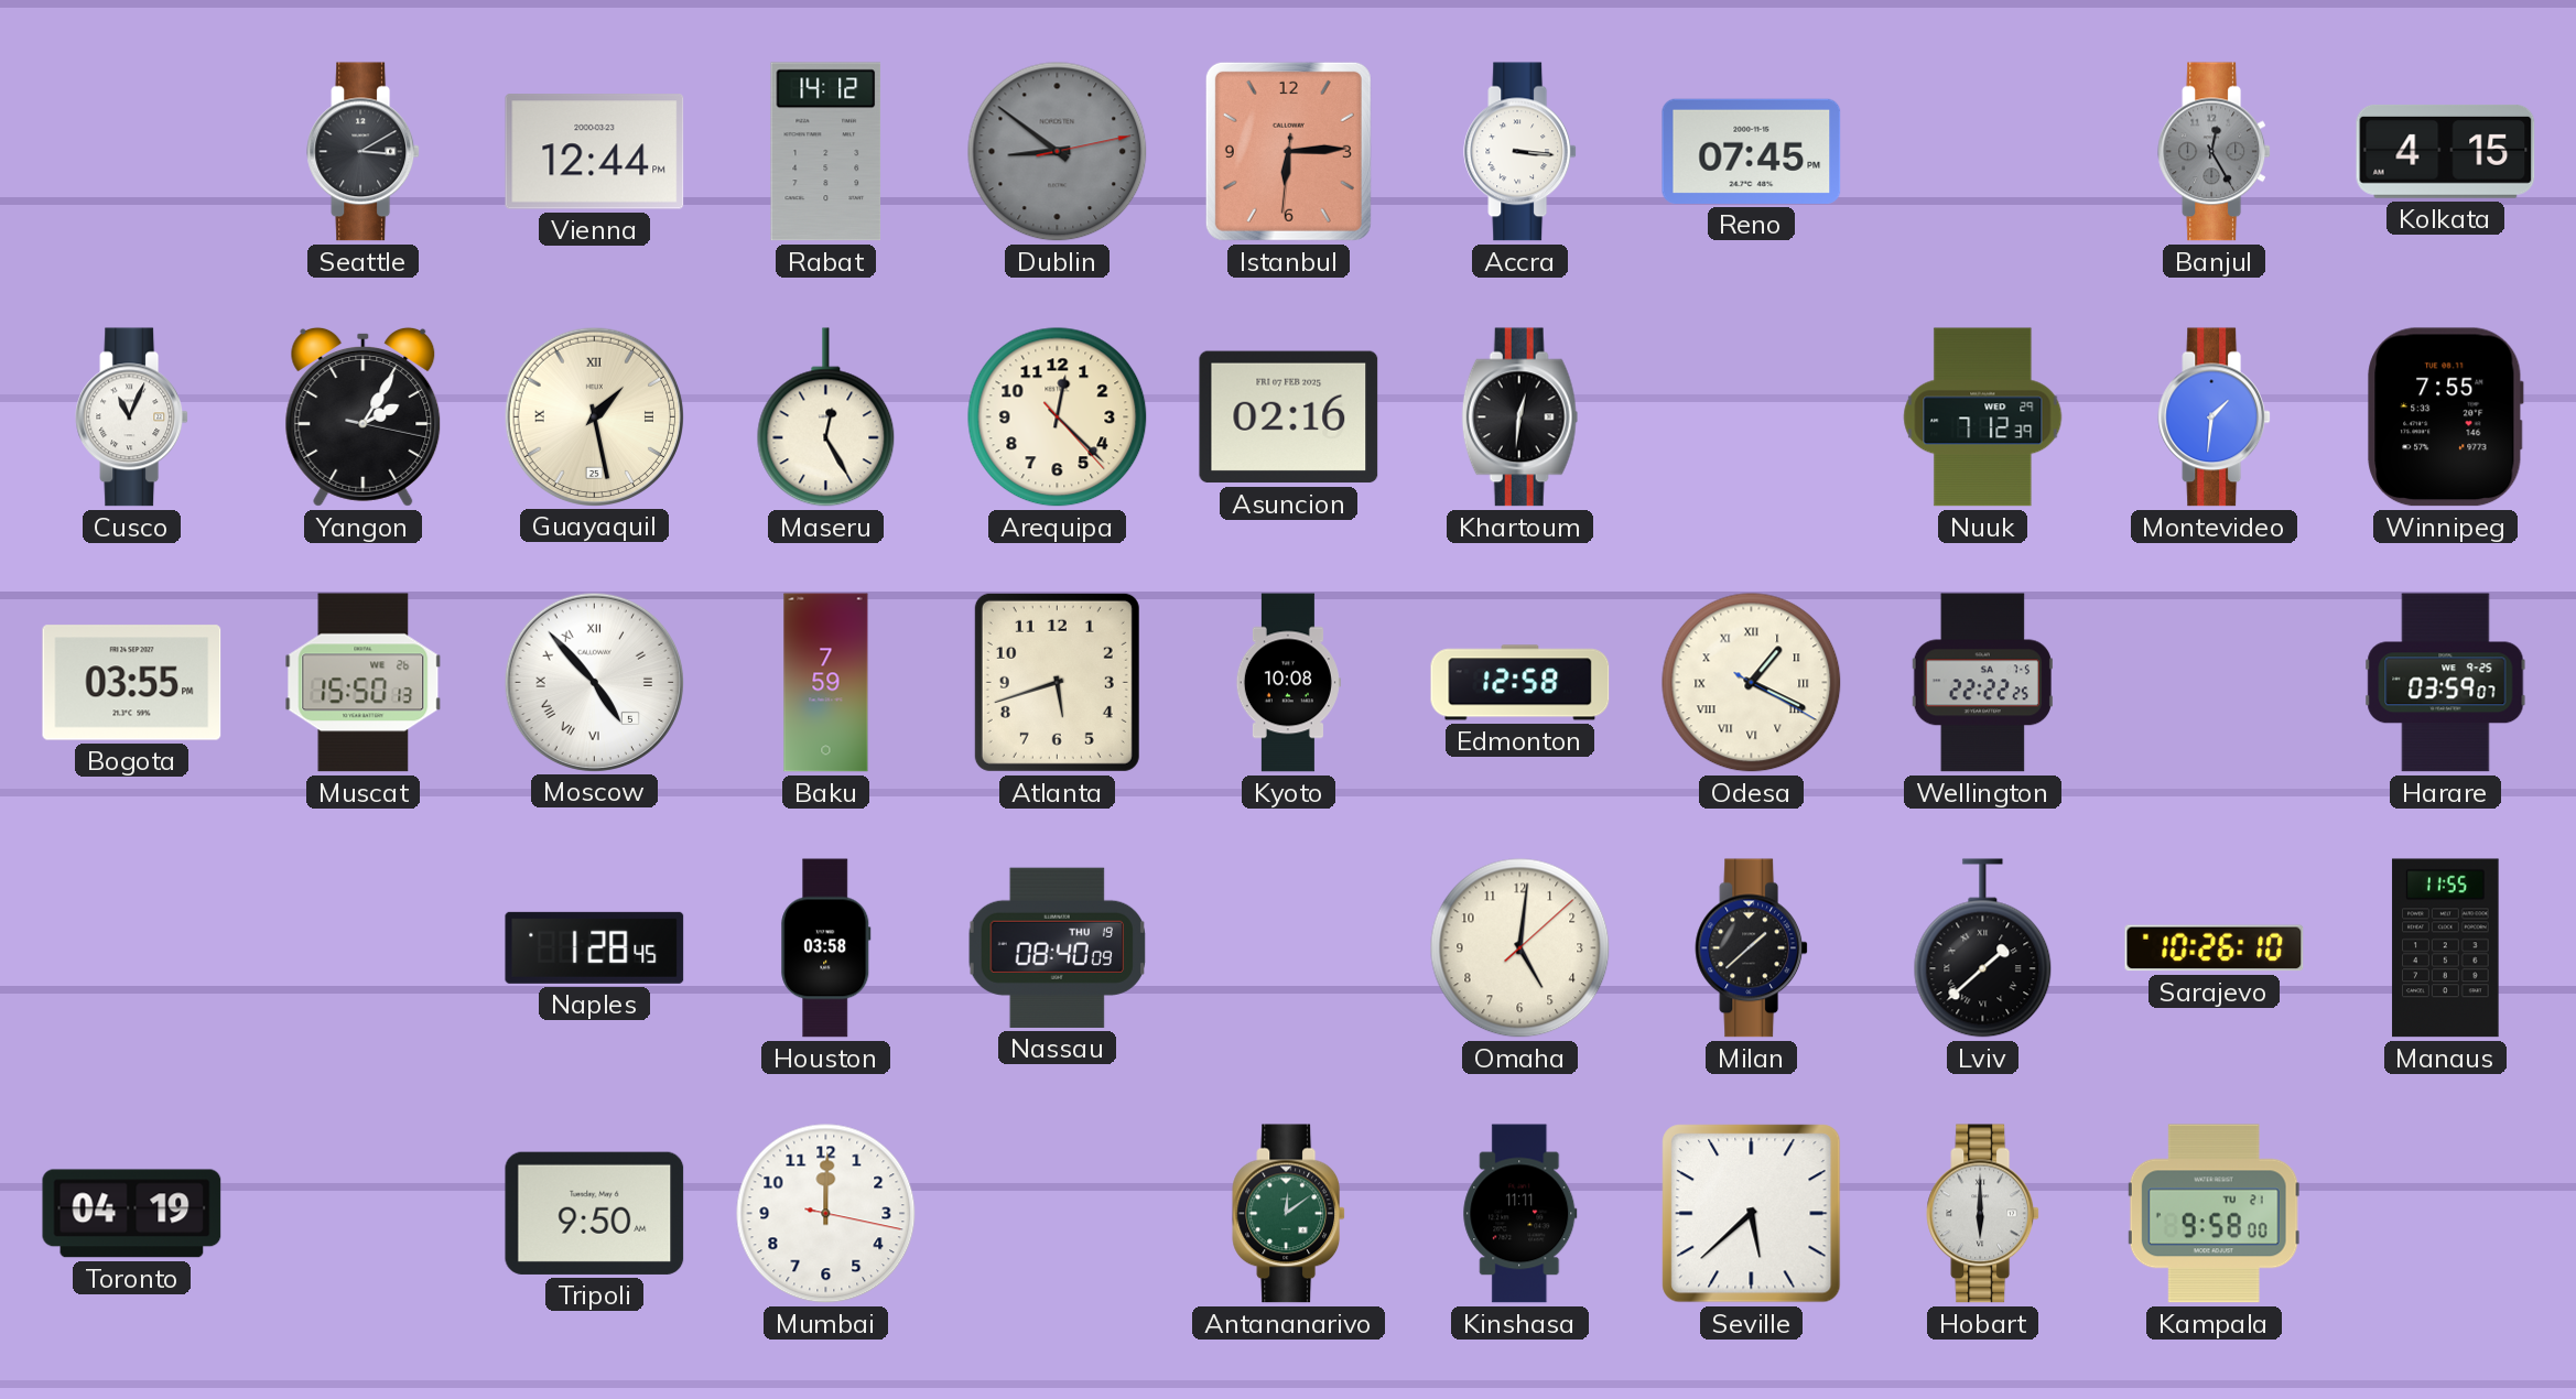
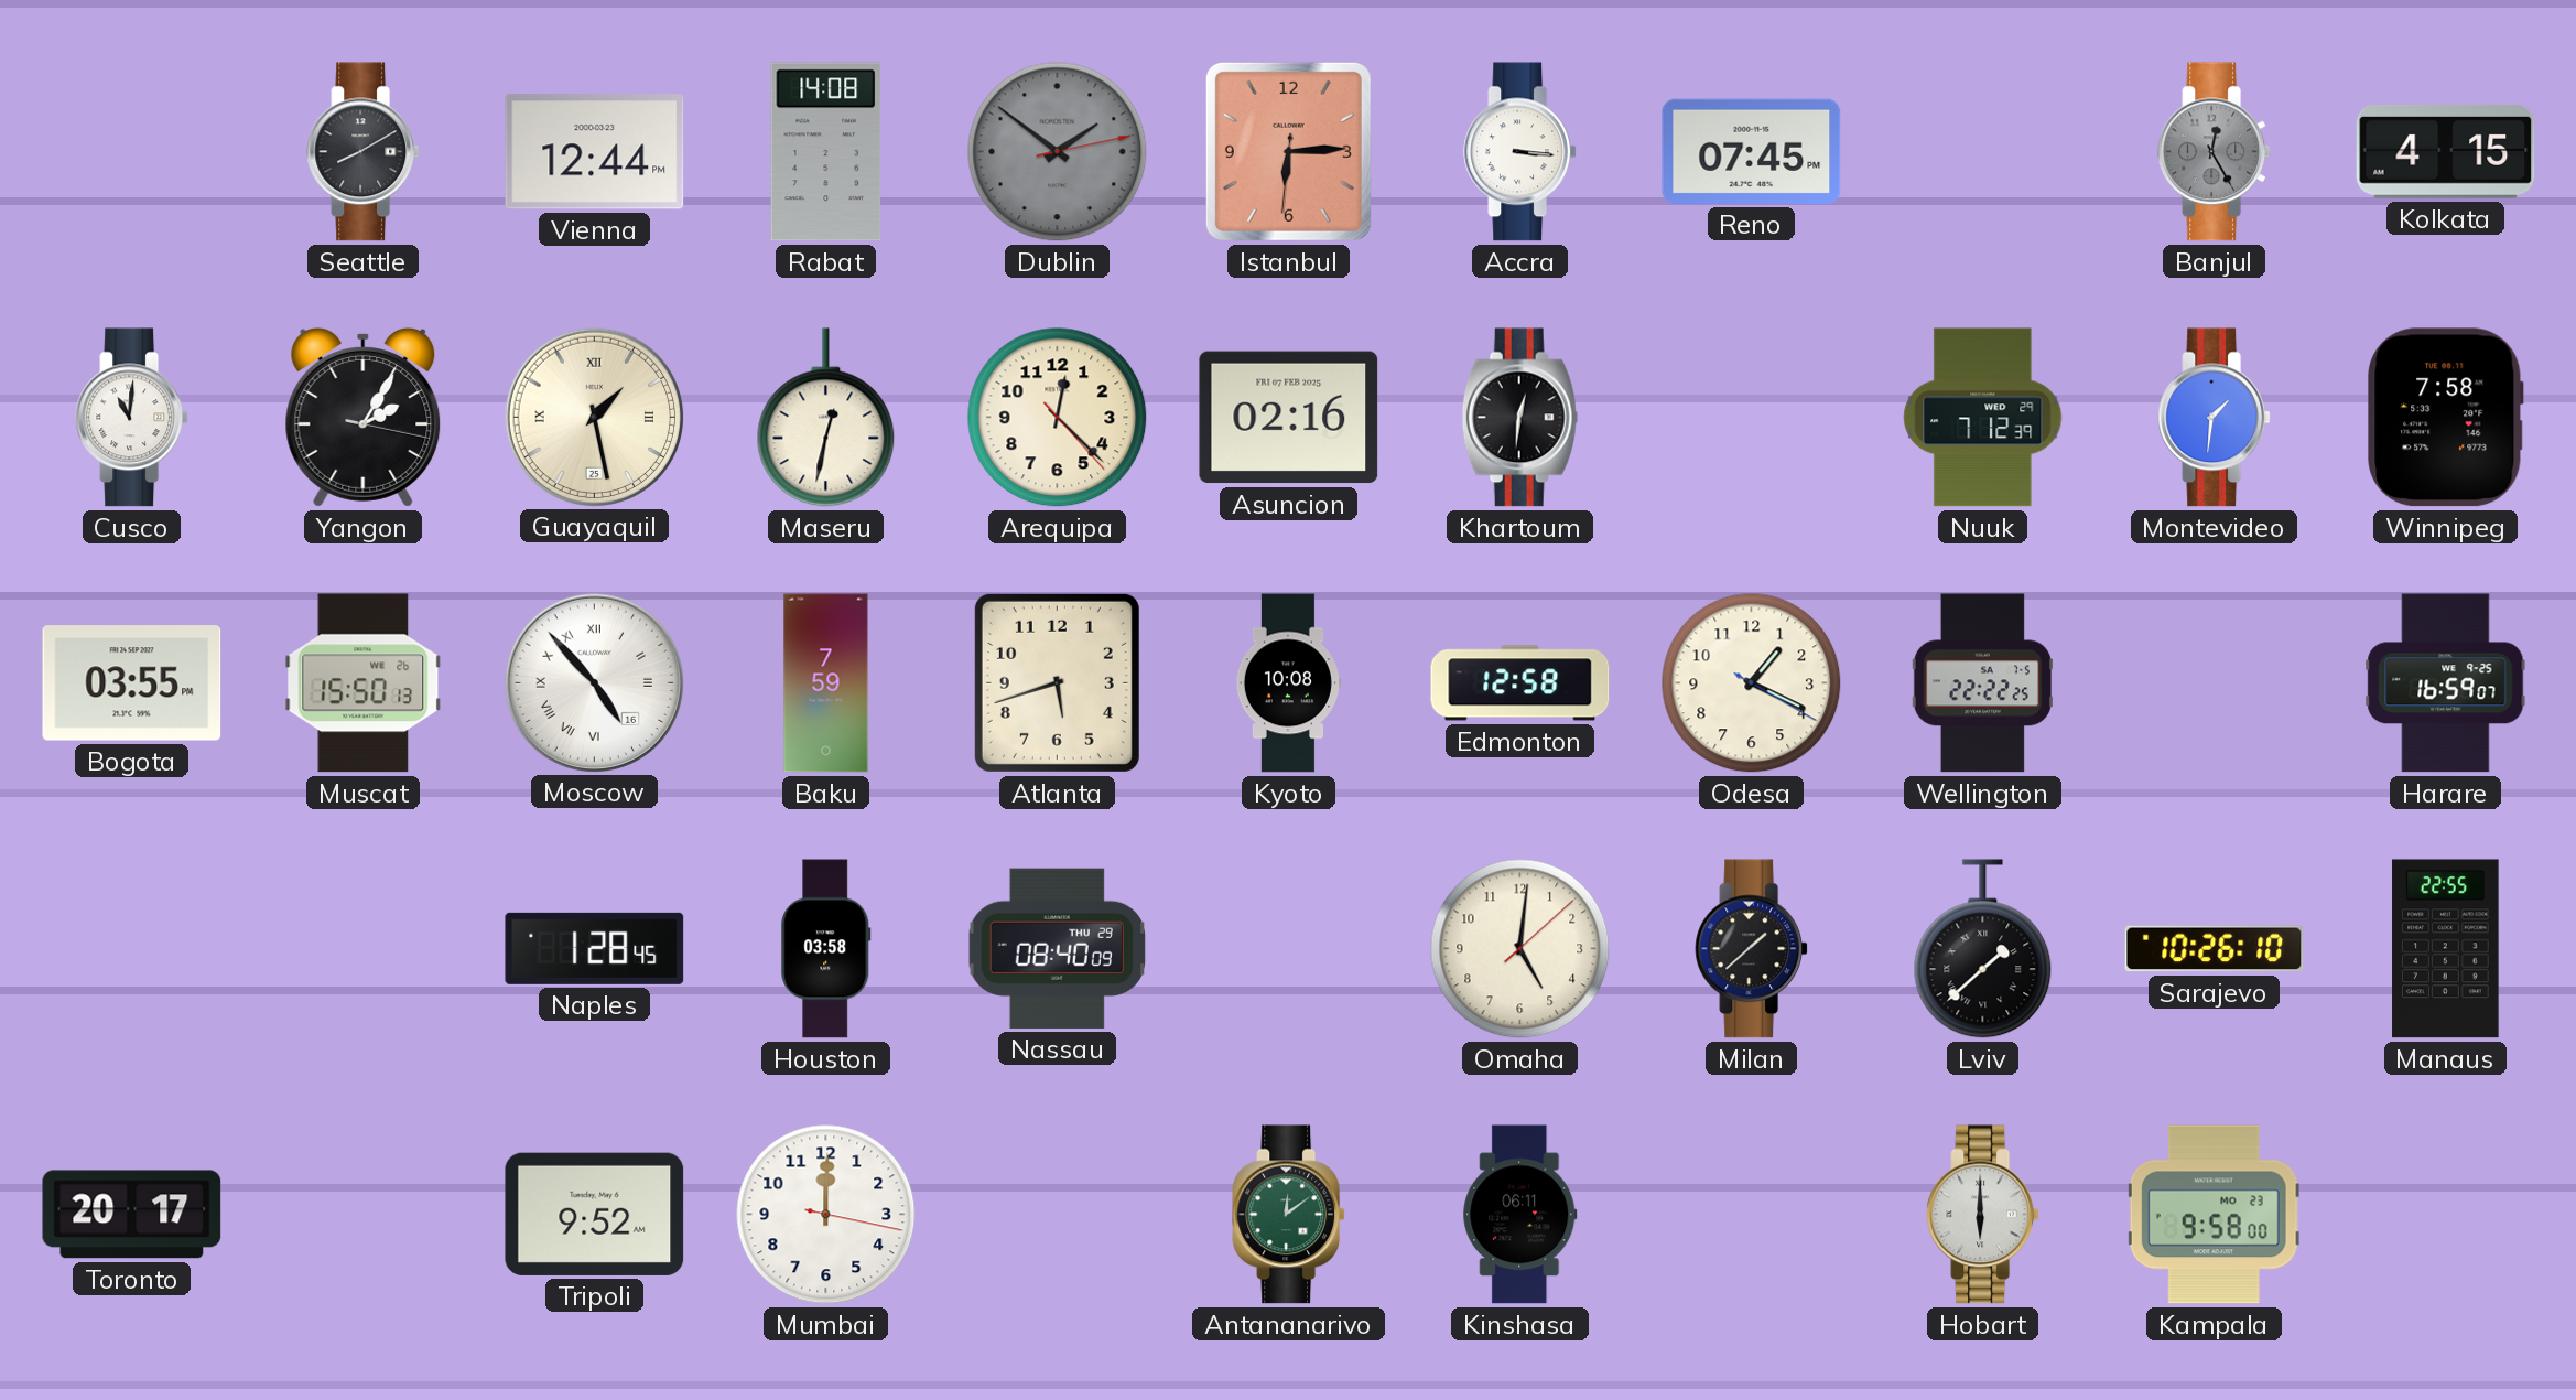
Seattle: 3:10 -> 8:10 (364, 152)
Rabat: 14:12 -> 14:08 (826, 152)
Dublin: 8:51 -> 1:51 (1058, 152)
Cusco: 11:04 -> 11:01 (132, 418)
Maseru: 12:25 -> 12:32 (826, 418)
Winnipeg: 7:55 -> 7:58 (2446, 418)
Moscow date: 5 -> 16 (594, 682)
Odesa numerals: Roman -> Arabic (1752, 683)
Harare: 03:59 -> 16:59 (2446, 683)
Nassau date: THU 19 -> THU 29 (1057, 948)
Manaus: 11:55 -> 22:55 (2446, 949)
Toronto: 04:19 -> 20:17 (132, 1215)
Tripoli: 9:50 -> 9:52 (595, 1214)
Kinshasa: 11:11 -> 06:11 (1520, 1215)
Seville: 5:38 -> none (1752, 1214)
Kampala date: TU 21 -> MO 23 (2214, 1215)
